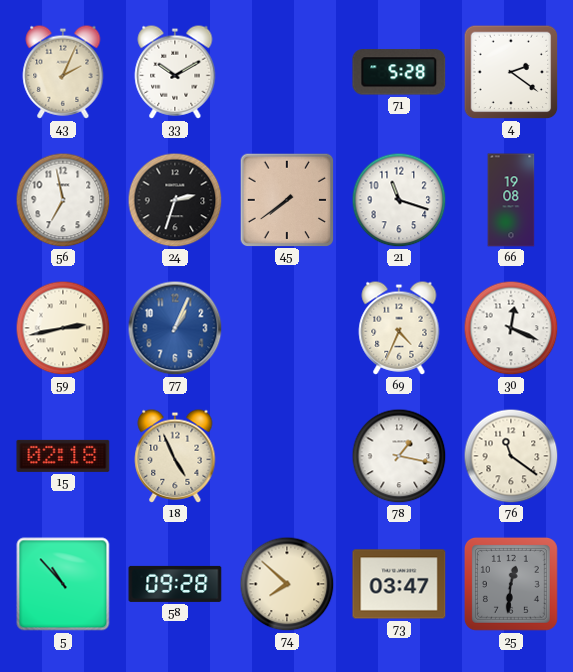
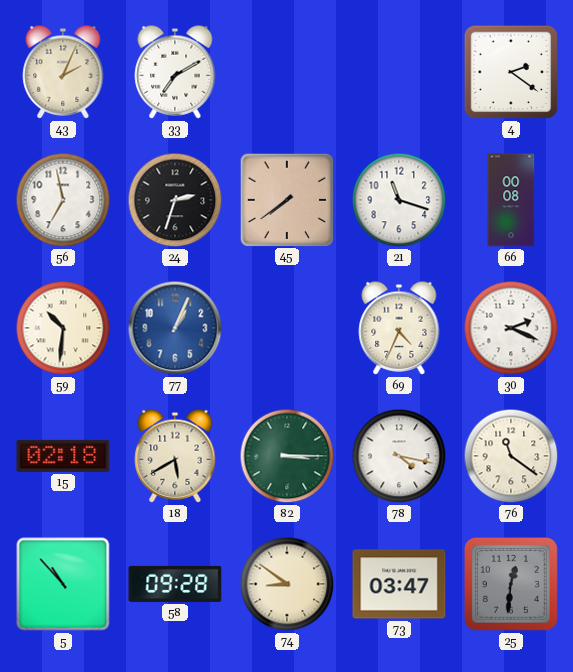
33: 10:10 -> 7:10 (175, 72)
71: 5:28 -> none (399, 72)
66: 19:08 -> 00:08 (511, 200)
59: 2:43 -> 10:31 (63, 328)
30: 12:19 -> 2:19 (511, 328)
18: 4:56 -> 5:40 (175, 456)
82: none -> 3:15 (287, 456)
78: 1:17 -> 4:17 (399, 456)
74: 7:52 -> 8:51 (287, 584)
